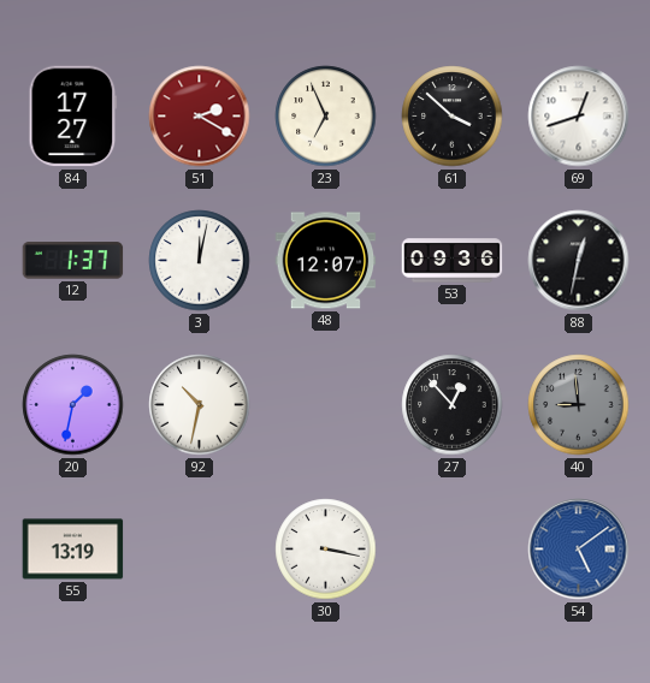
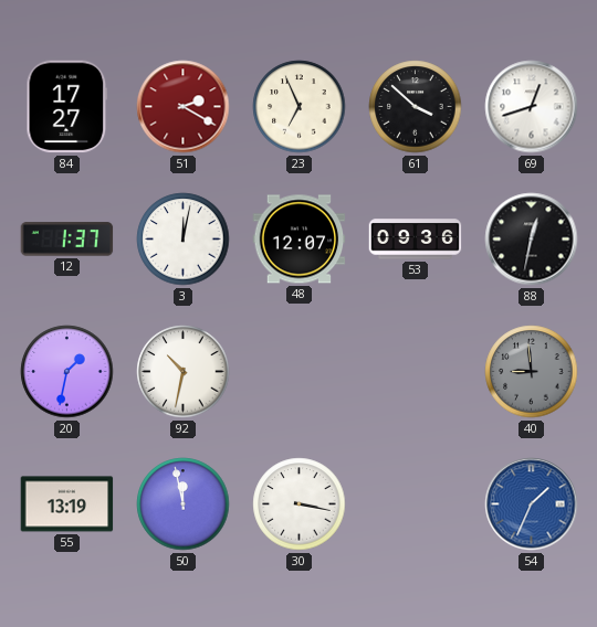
27: 12:53 -> none (453, 405)
50: none -> 11:58 (184, 504)
54: 5:09 -> 1:34 (532, 504)
